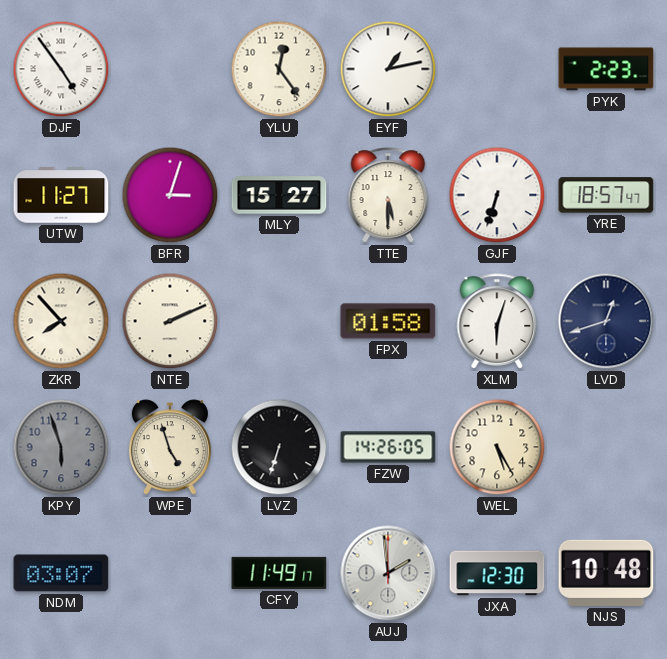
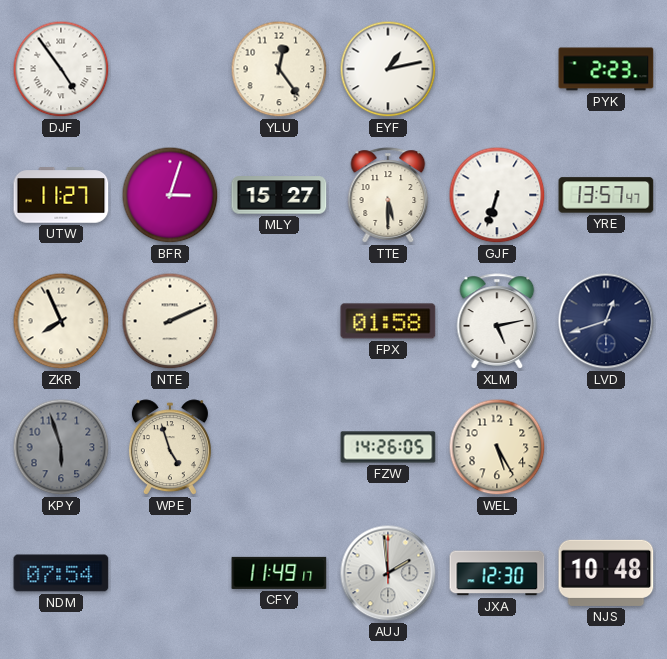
YRE: 18:57 -> 13:57 (606, 195)
ZKR: 7:53 -> 7:56 (61, 321)
XLM: 6:03 -> 5:13 (497, 321)
LVZ: 6:33 -> none (279, 447)
NDM: 03:07 -> 07:54 (61, 573)
